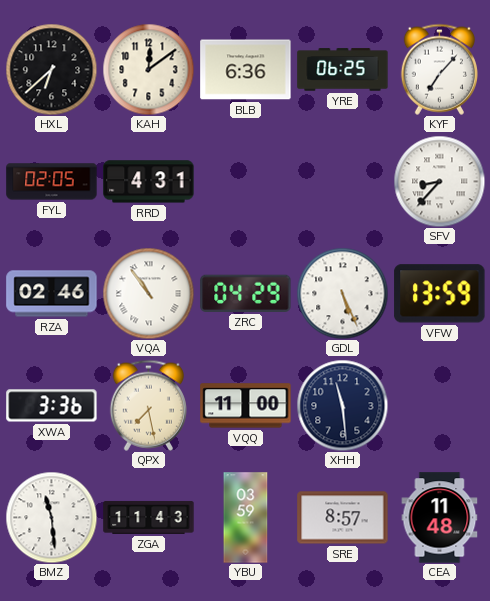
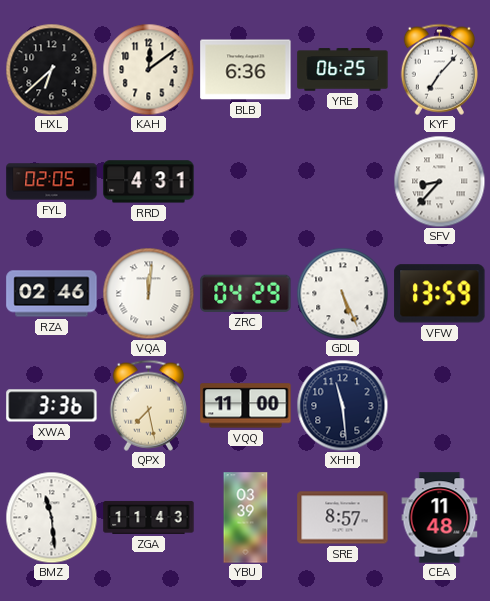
VQA: 10:54 -> 12:01 (148, 293)
YBU: 03:59 -> 03:39 (246, 518)
